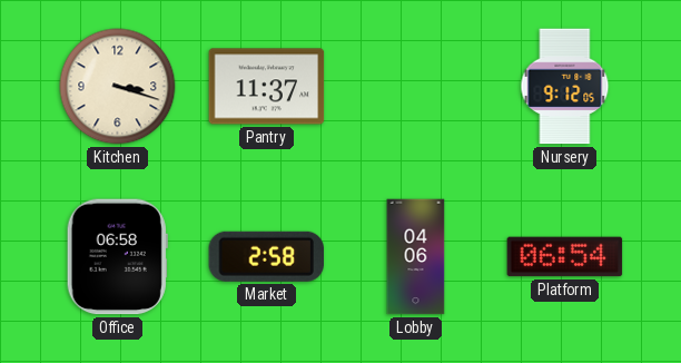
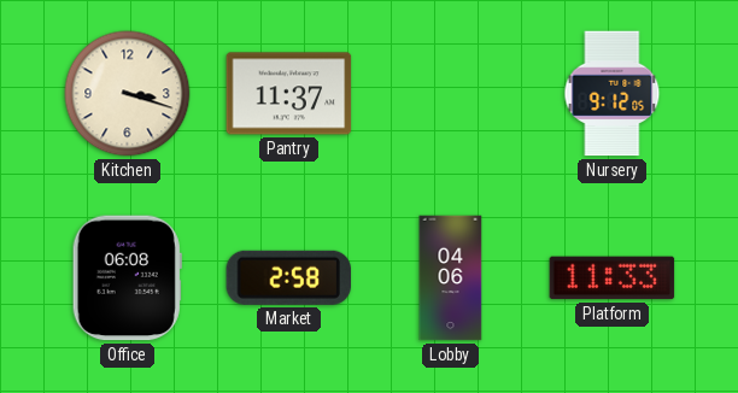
Office: 06:58 -> 06:08 (127, 278)
Platform: 06:54 -> 11:33 (613, 278)
